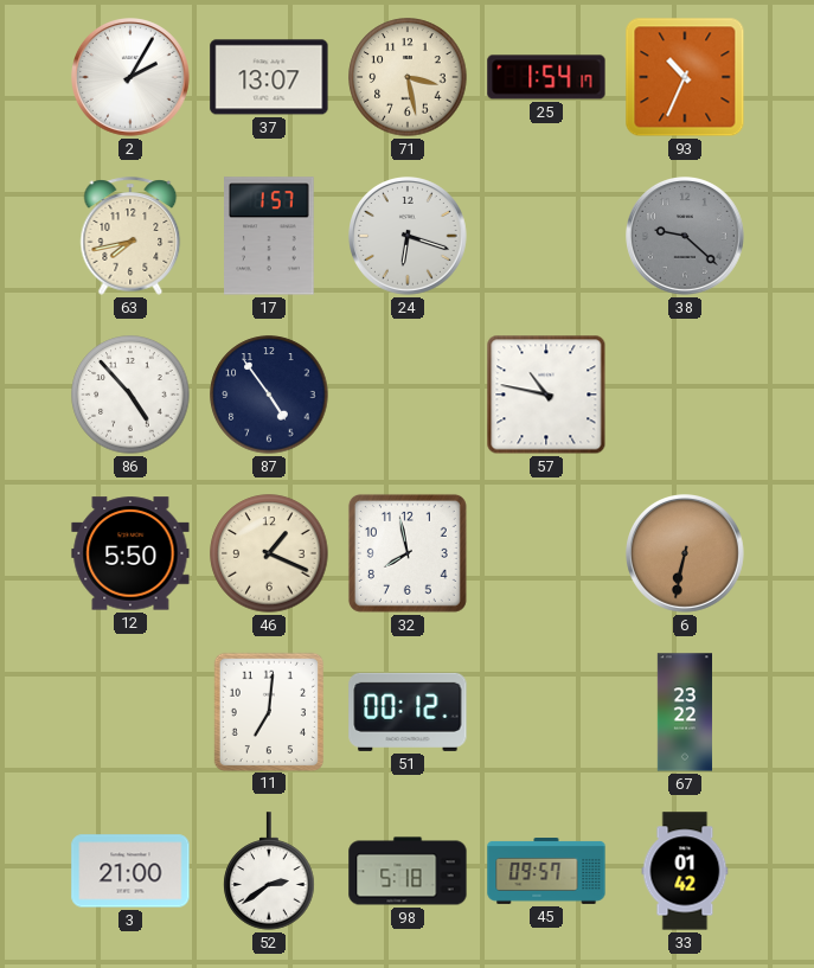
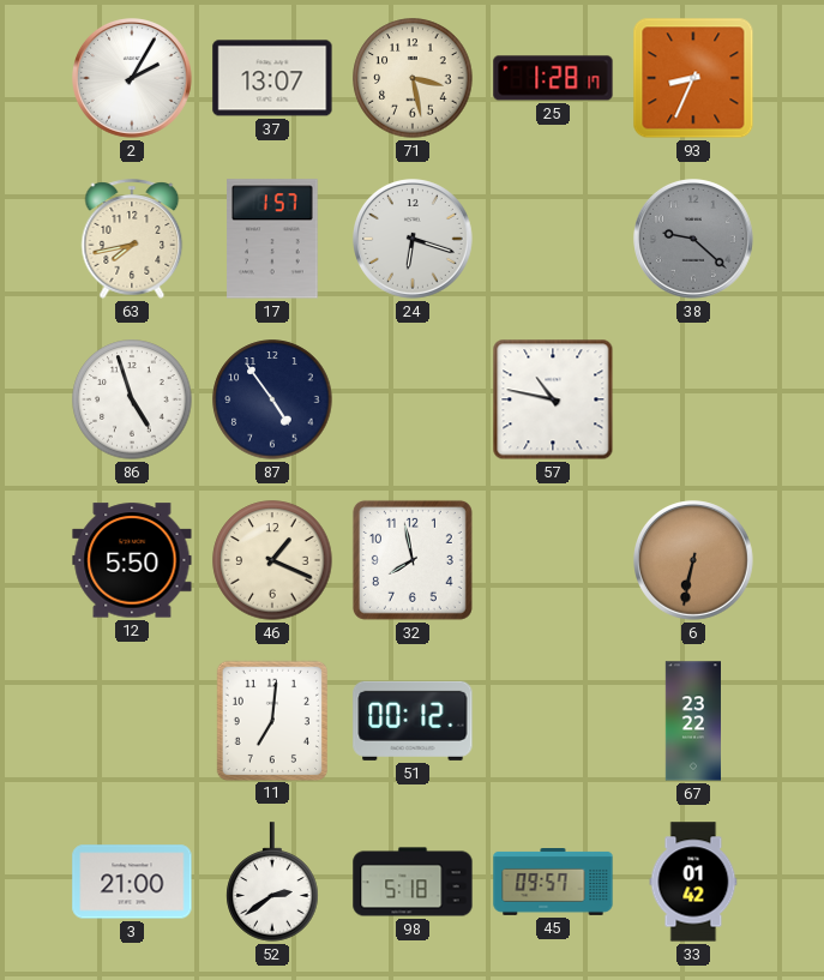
25: 1:54 -> 1:28 (553, 78)
93: 10:34 -> 8:34 (693, 78)
86: 4:53 -> 4:57 (132, 399)
